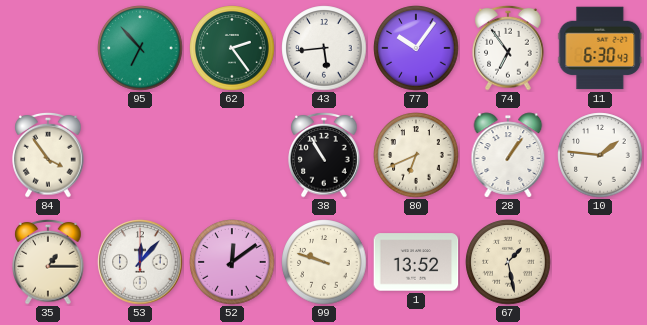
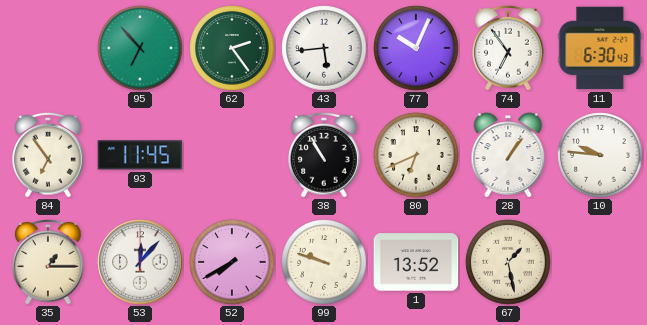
77: 10:06 -> 10:04 (416, 48)
84: 3:54 -> 6:54 (48, 155)
93: none -> 11:45 (140, 155)
10: 1:46 -> 9:46 (600, 155)
52: 12:09 -> 7:40 (232, 262)
